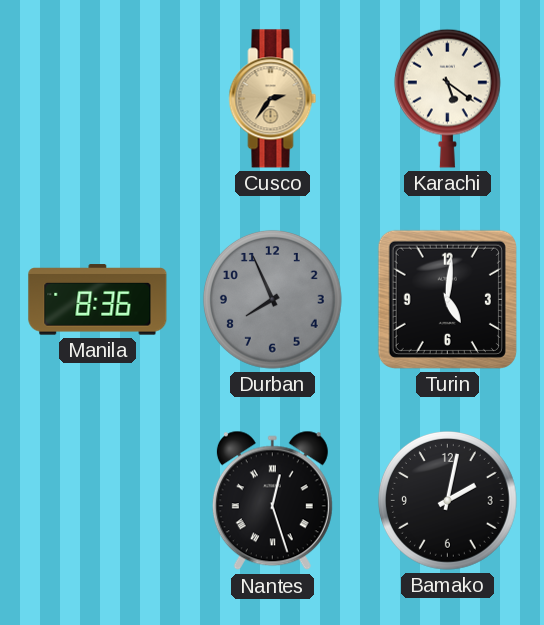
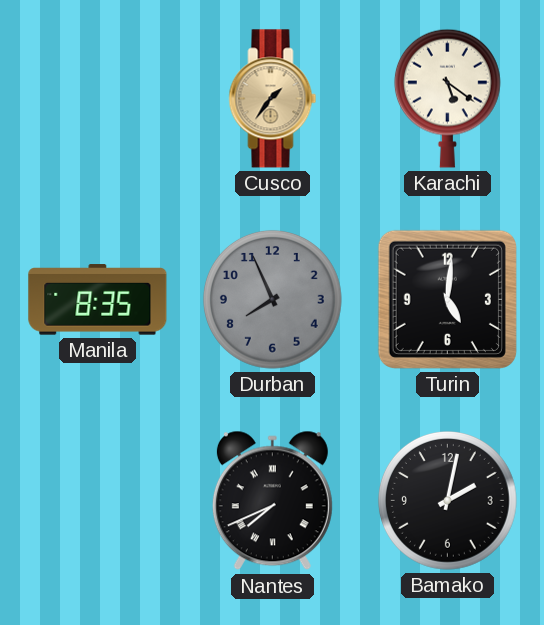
Cusco: 2:36 -> 1:36 (273, 99)
Manila: 8:36 -> 8:35 (98, 300)
Nantes: 12:27 -> 7:41 (272, 501)
